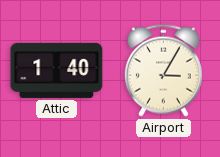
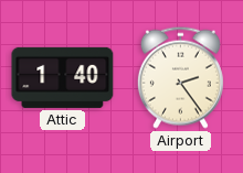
Airport: 3:05 -> 2:24 (180, 77)
